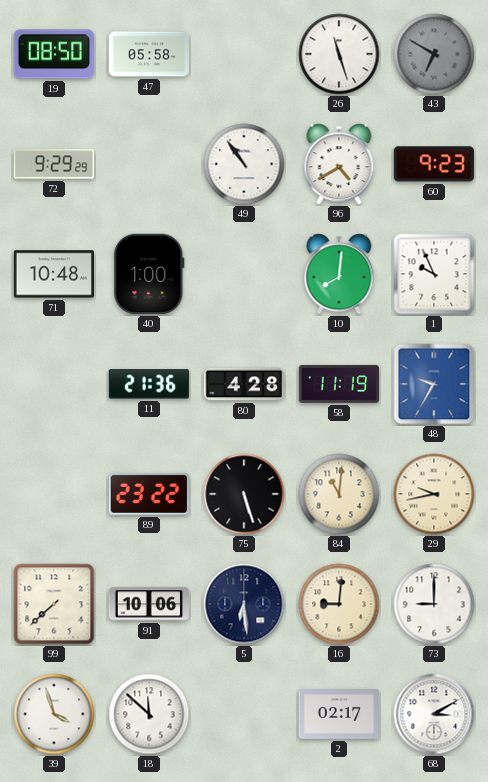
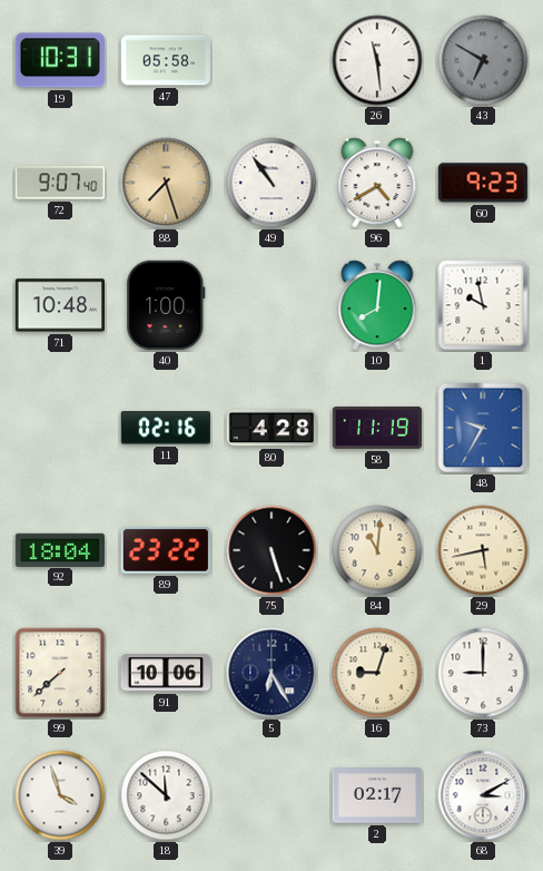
19: 08:50 -> 10:31 (60, 60)
26: 11:27 -> 11:29 (377, 60)
72: 9:29 -> 9:07 (59, 183)
88: none -> 7:27 (166, 183)
1: 9:56 -> 9:58 (483, 305)
11: 21:36 -> 02:16 (165, 428)
92: none -> 18:04 (59, 549)
29: 9:43 -> 5:43 (483, 550)
5: 6:29 -> 6:25 (271, 673)
16: 9:01 -> 9:03 (377, 673)
